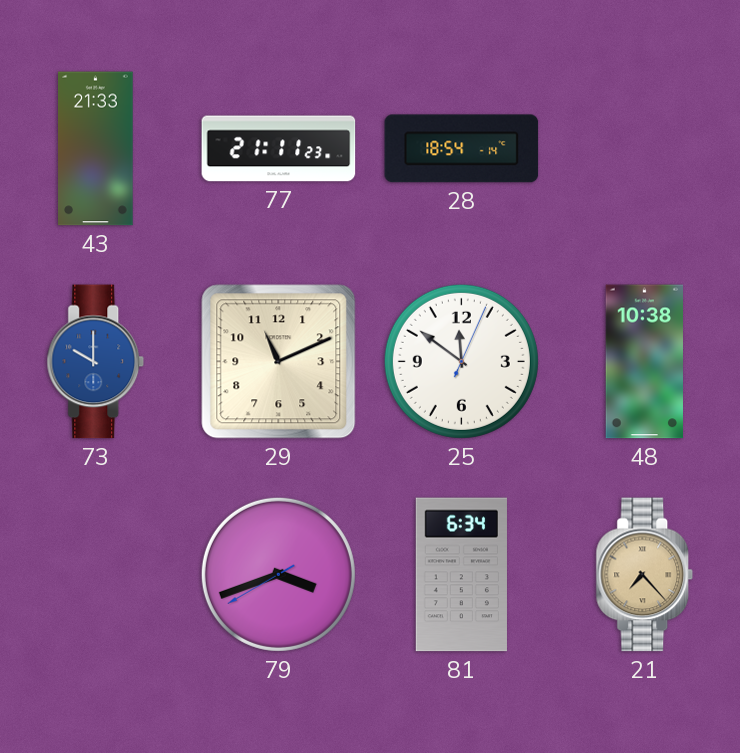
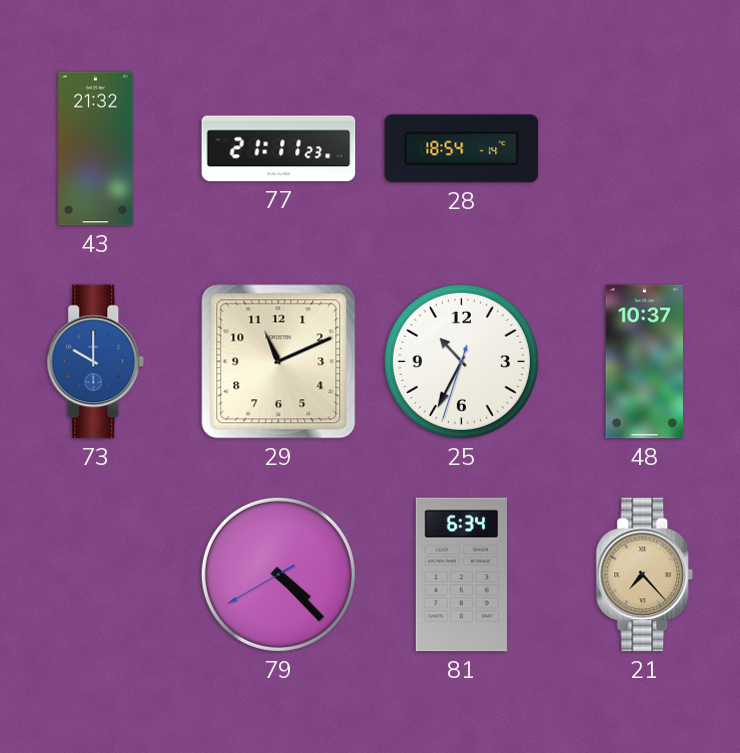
43: 21:33 -> 21:32 (96, 149)
25: 11:51 -> 10:34 (461, 361)
48: 10:38 -> 10:37 (645, 362)
79: 3:41 -> 4:22 (278, 574)
